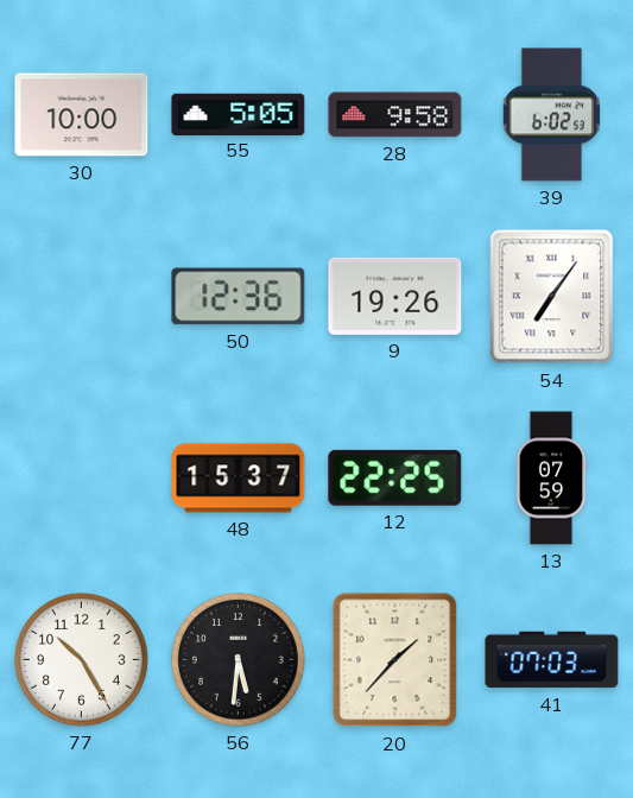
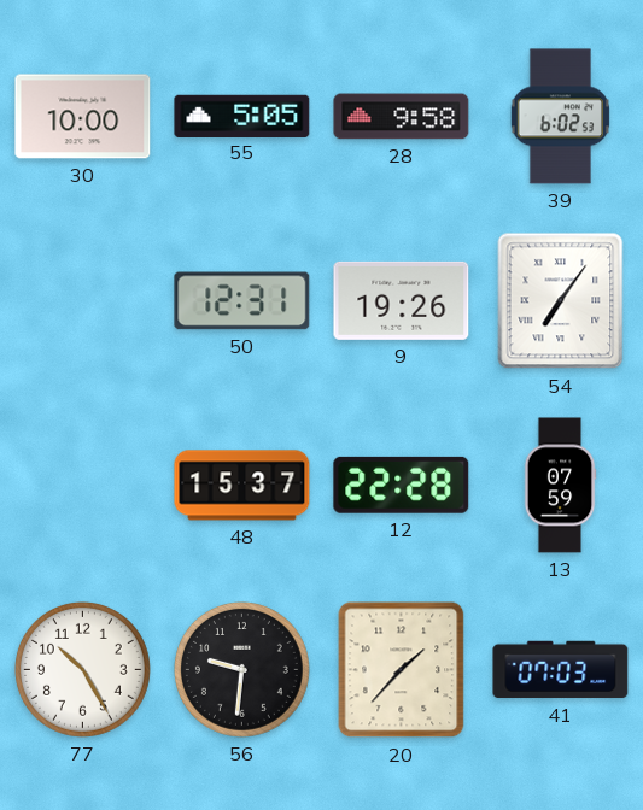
50: 12:36 -> 12:31 (242, 301)
12: 22:25 -> 22:28 (402, 485)
56: 5:31 -> 9:31 (241, 669)
